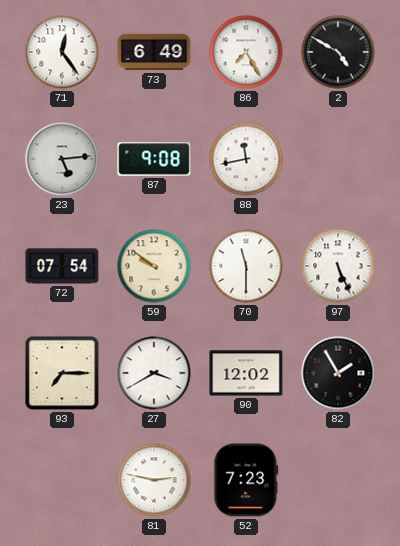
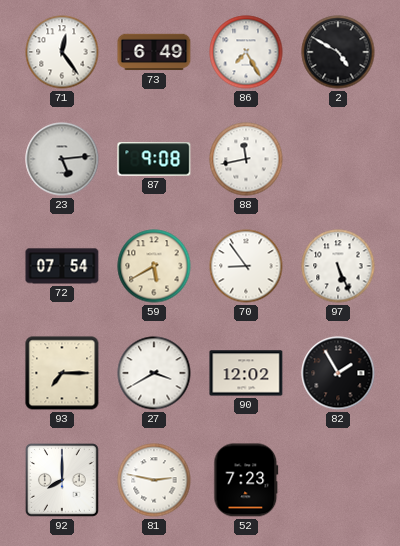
59: 9:51 -> 5:40 (154, 266)
70: 11:30 -> 8:54 (246, 266)
92: none -> 8:00 (63, 481)
